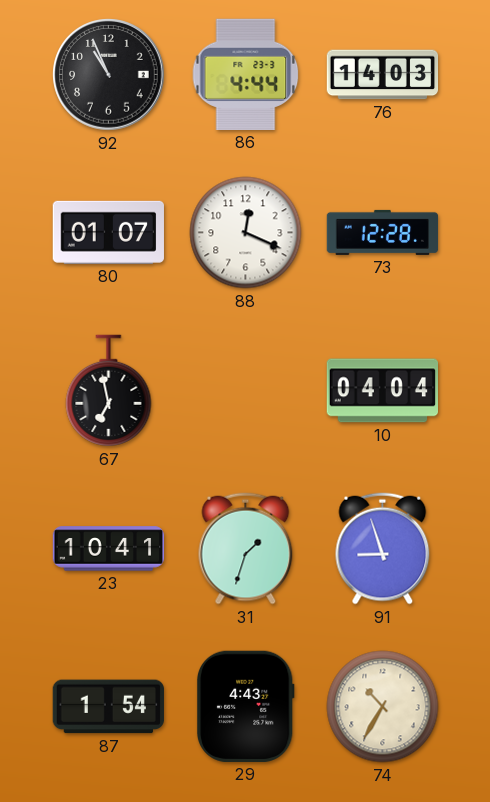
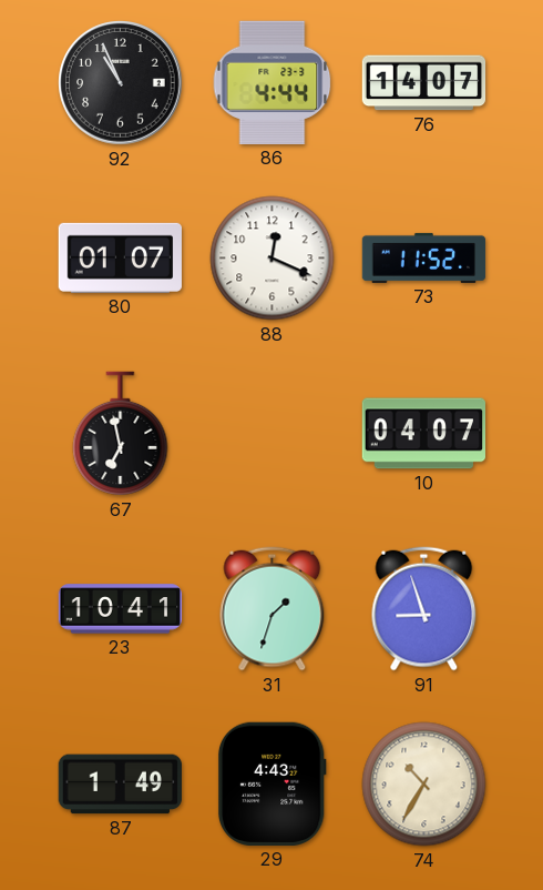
76: 14:03 -> 14:07 (424, 83)
73: 12:28 -> 11:52 (424, 257)
10: 04:04 -> 04:07 (423, 434)
87: 1:54 -> 1:49 (120, 785)
